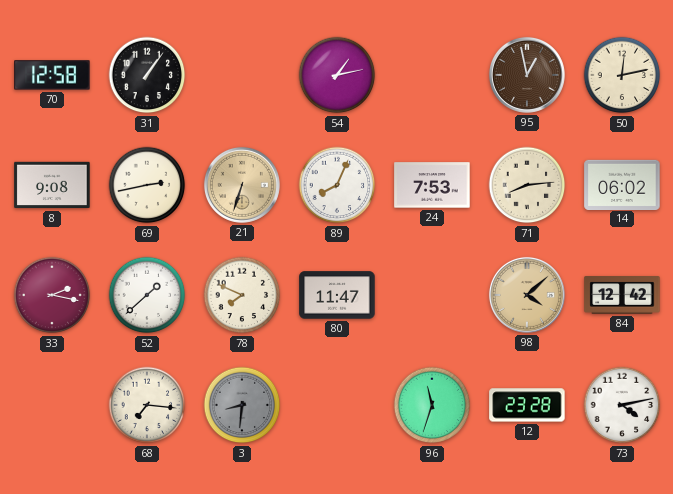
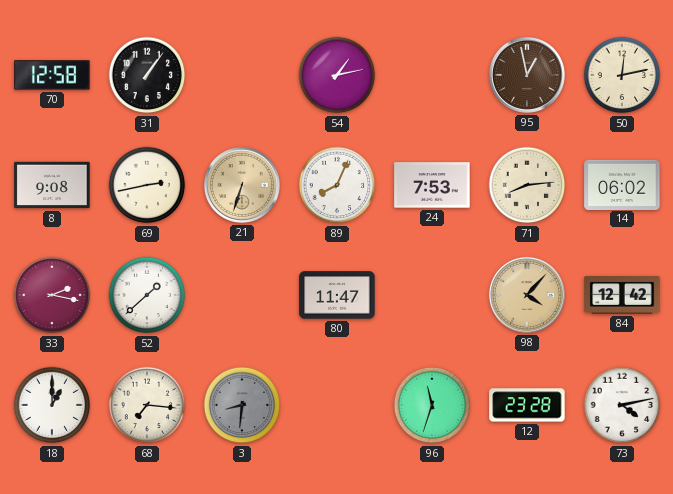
78: 7:49 -> none (242, 295)
98: 4:08 -> 4:07 (527, 295)
18: none -> 1:00 (52, 405)
